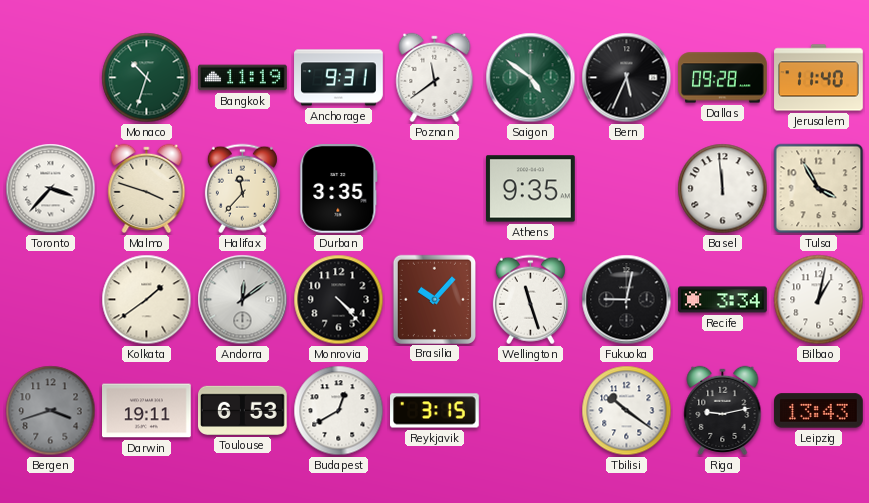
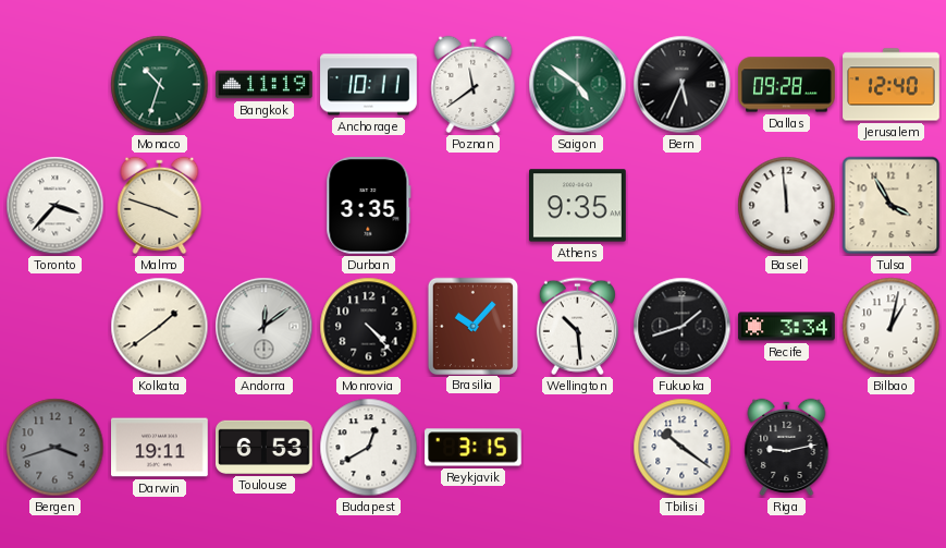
Anchorage: 9:31 -> 10:11 (369, 85)
Jerusalem: 11:40 -> 12:40 (892, 85)
Halifax: 11:37 -> none (242, 189)
Wellington: 11:27 -> 10:29 (577, 327)
Fukuoka: 9:02 -> 1:42 (683, 327)
Leipzig: 13:43 -> none (819, 411)
